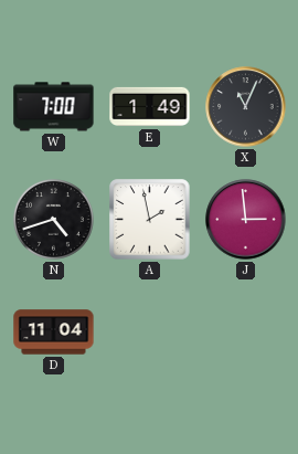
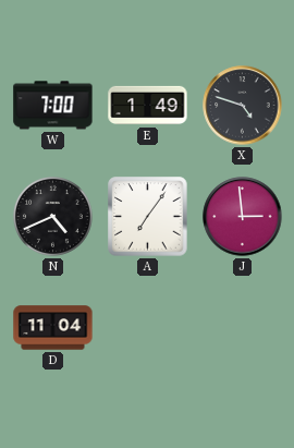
X: 11:04 -> 4:48 (243, 106)
N: 4:42 -> 4:41 (52, 216)
A: 1:58 -> 7:06 (148, 217)
